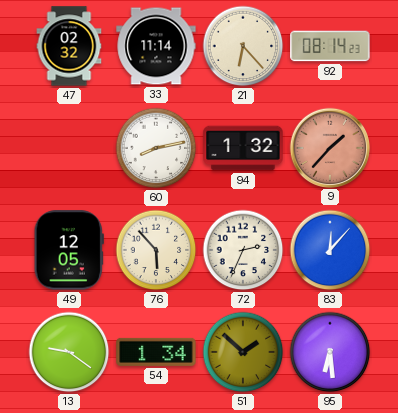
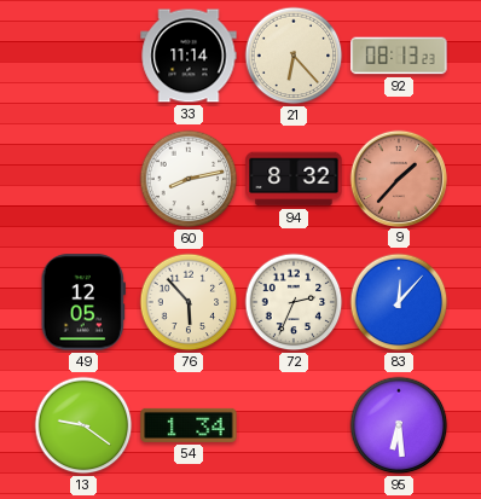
47: 02:32 -> none (69, 46)
92: 08:14 -> 08:13 (399, 56)
94: 1:32 -> 8:32 (294, 179)
51: 1:52 -> none (243, 352)
